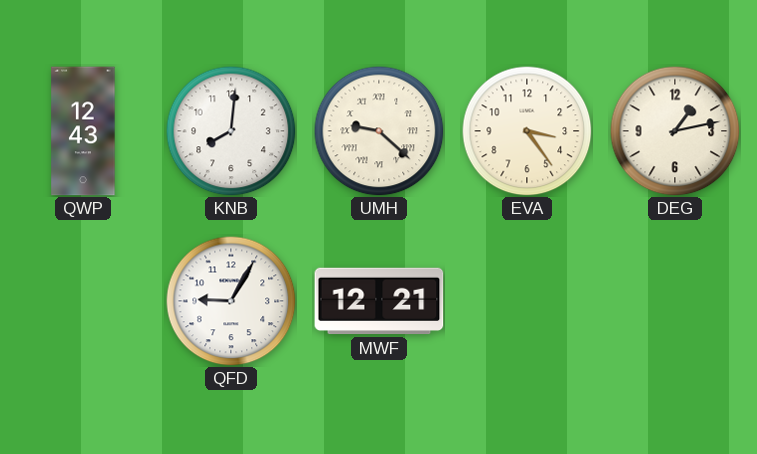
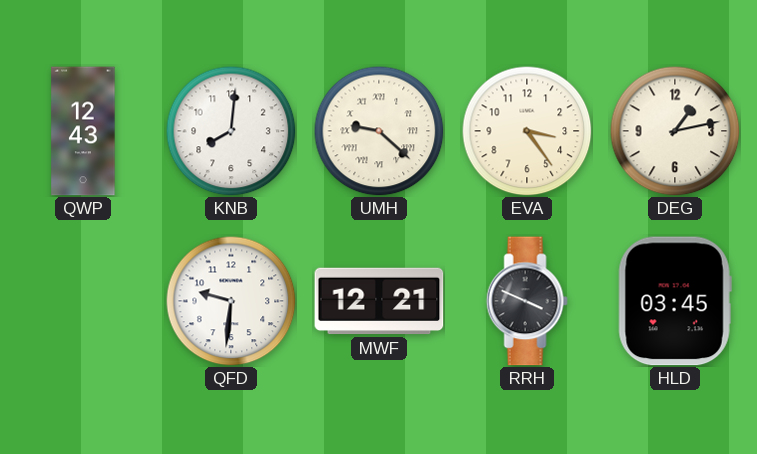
QFD: 9:05 -> 9:31 (231, 301)
RRH: none -> 3:49 (527, 301)
HLD: none -> 03:45 (675, 301)
